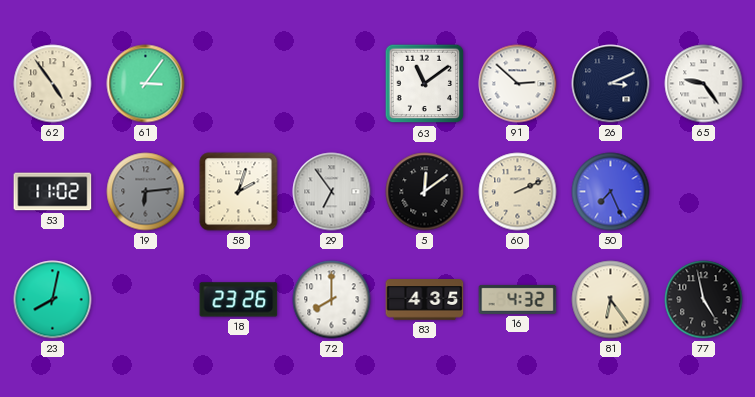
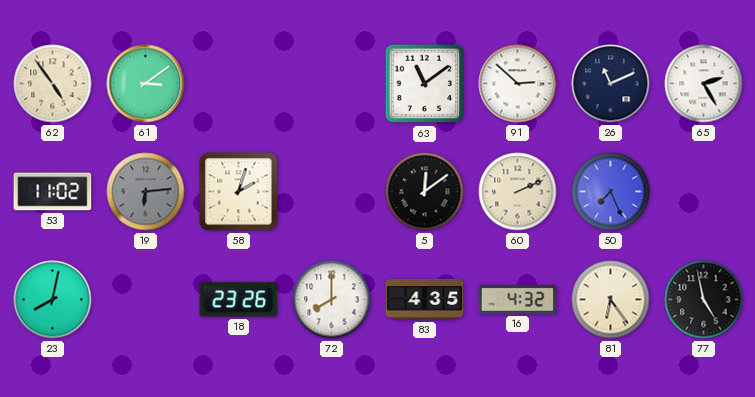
61: 3:06 -> 3:09 (146, 84)
26: 3:11 -> 11:11 (611, 84)
65: 9:24 -> 2:25 (704, 84)
29: 6:54 -> none (332, 192)
